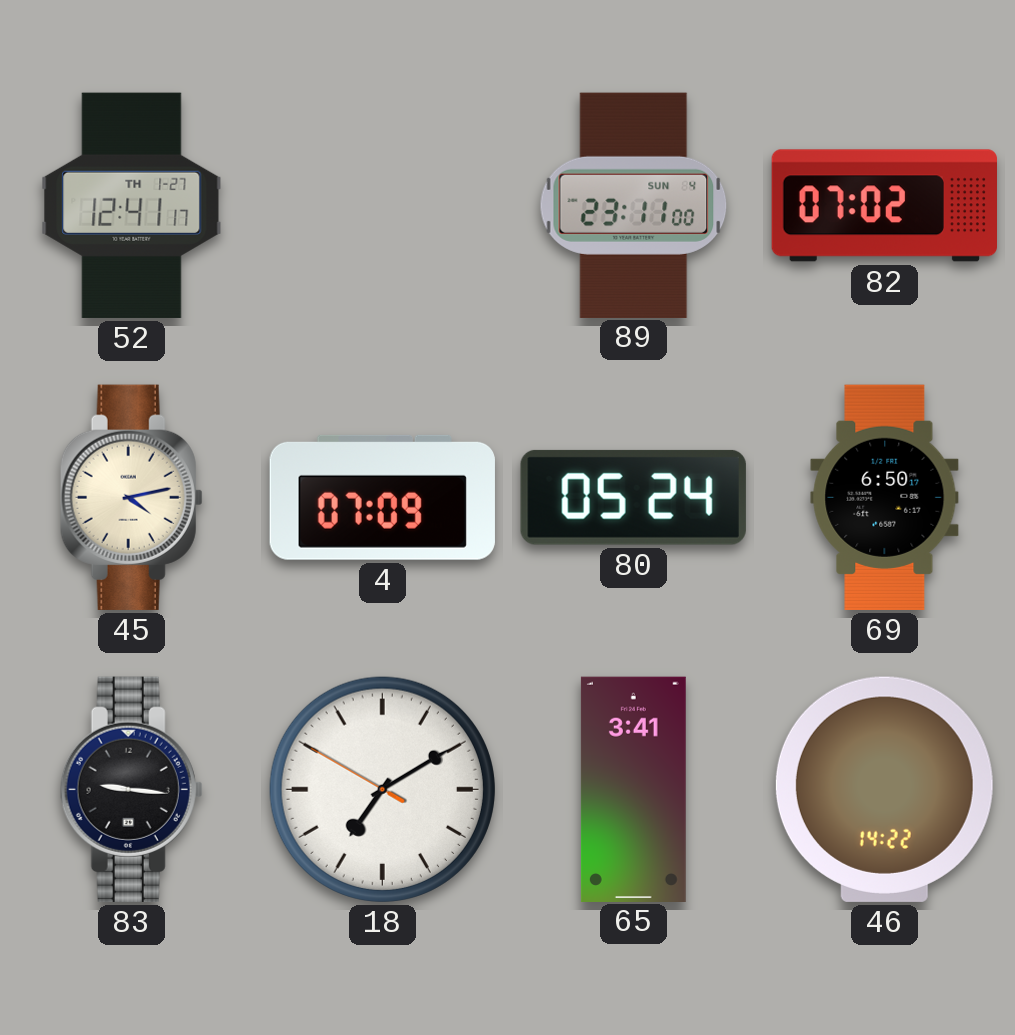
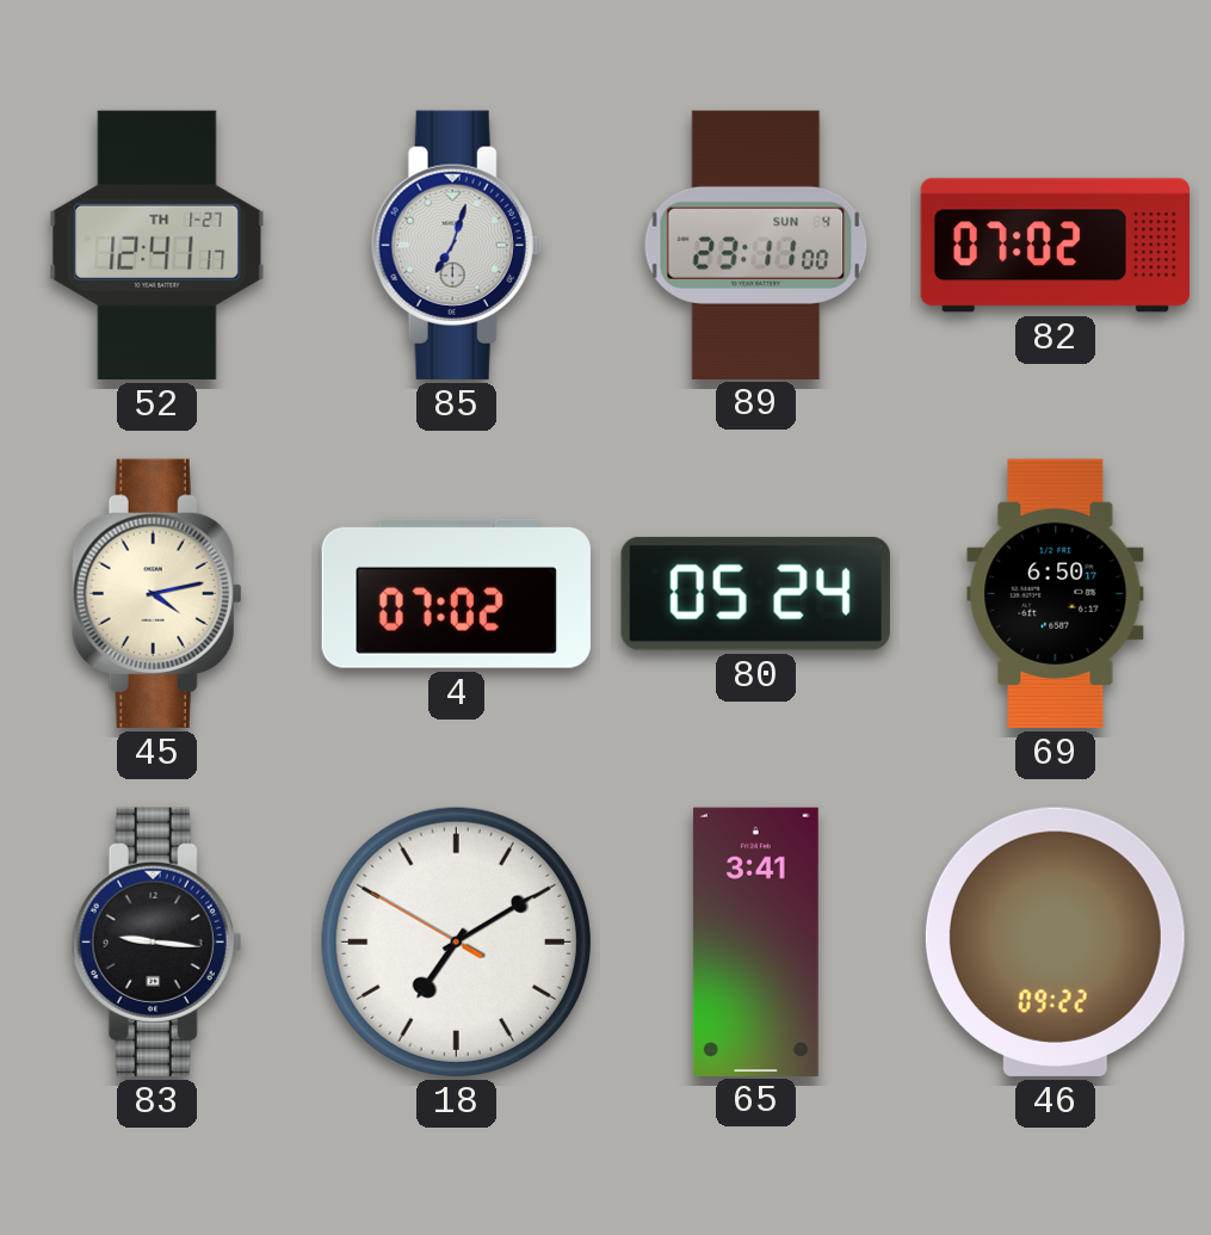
85: none -> 7:03 (456, 245)
4: 07:09 -> 07:02 (456, 593)
46: 14:22 -> 09:22 (1055, 941)
